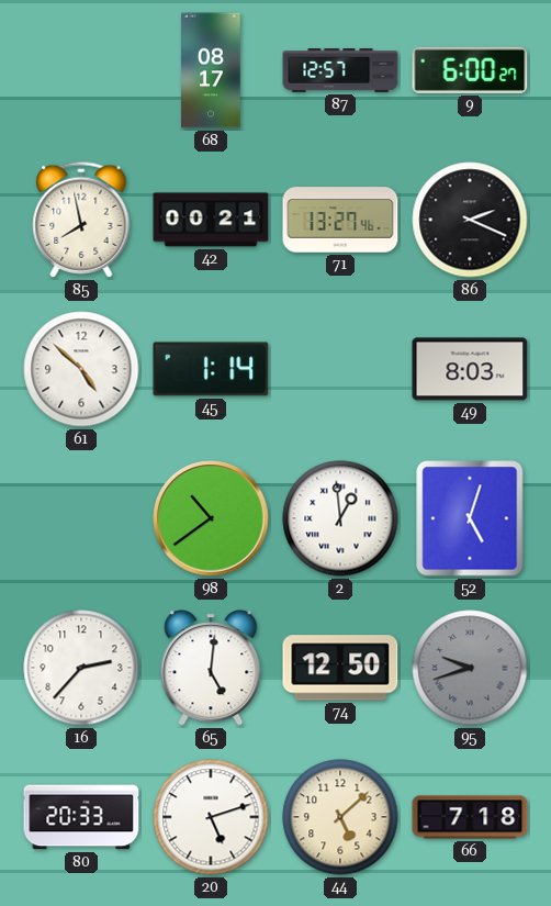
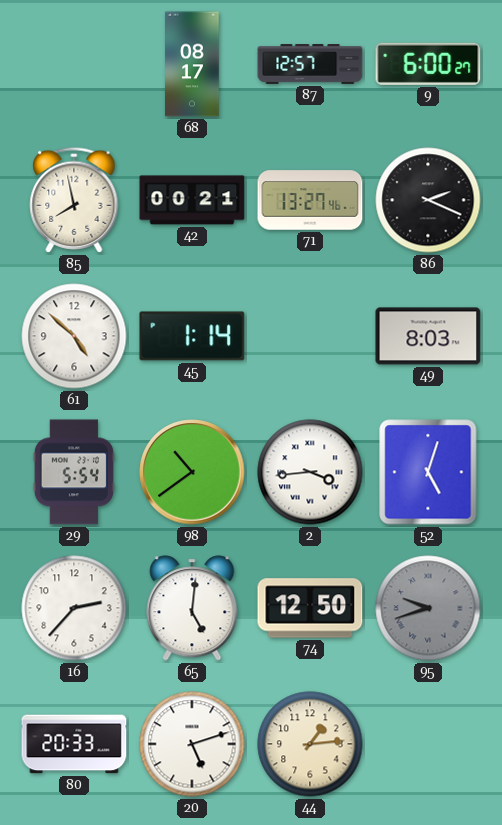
29: none -> 5:54 (74, 472)
2: 12:59 -> 3:44 (310, 472)
44: 5:08 -> 1:14 (310, 744)
66: 7:18 -> none (470, 817)
